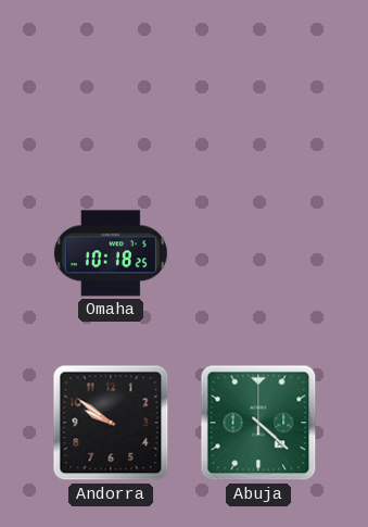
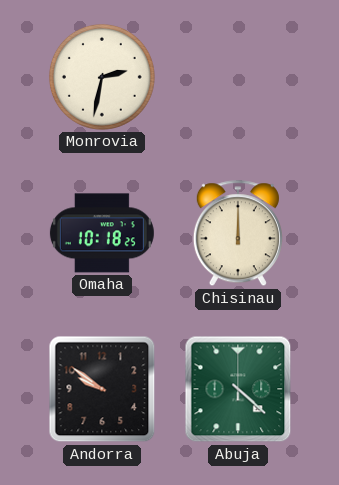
Monrovia: none -> 2:32 (102, 77)
Chisinau: none -> 12:00 (238, 234)
